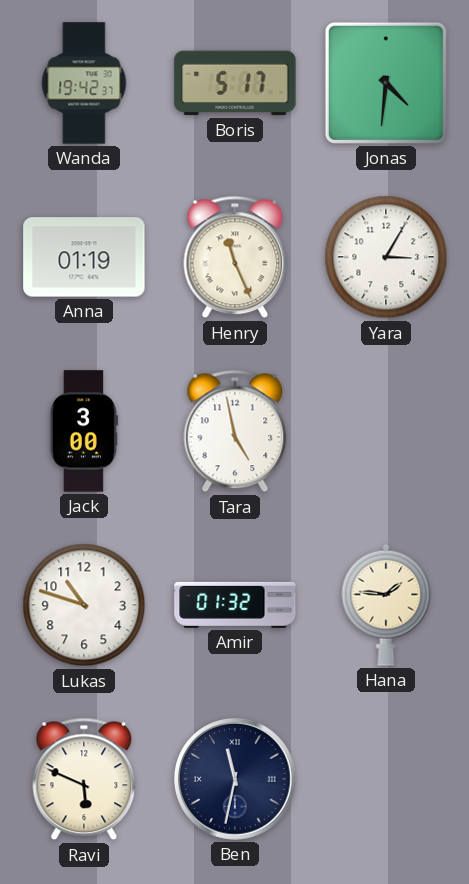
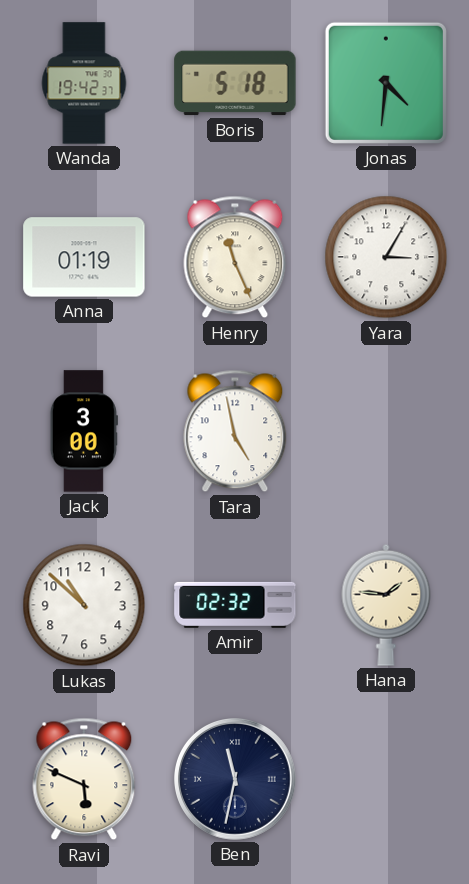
Boris: 5:17 -> 5:18 (235, 83)
Lukas: 10:48 -> 10:52 (84, 605)
Amir: 01:32 -> 02:32 (235, 605)
